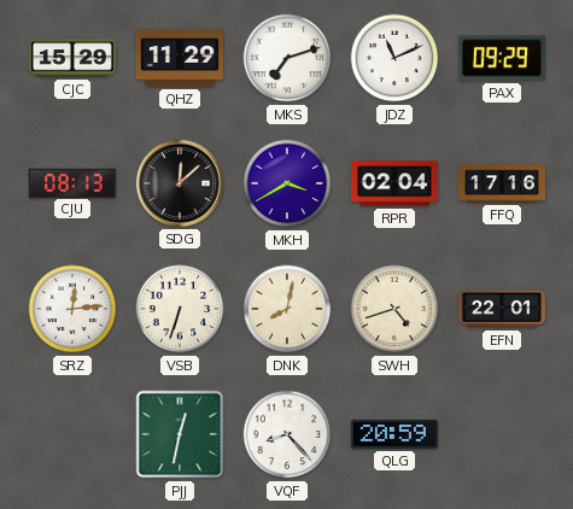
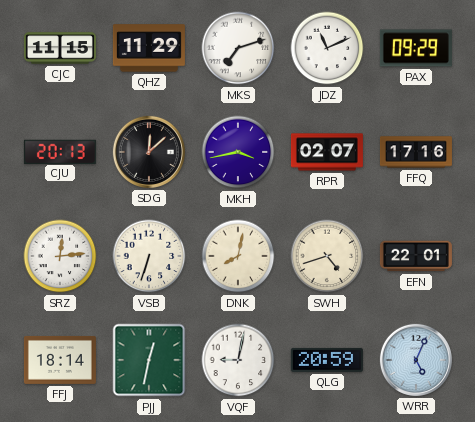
CJC: 15:29 -> 11:15 (60, 48)
CJU: 08:13 -> 20:13 (60, 151)
MKH: 3:40 -> 3:43 (238, 152)
RPR: 02:04 -> 02:07 (327, 152)
FFJ: none -> 18:14 (60, 360)
VQF: 8:23 -> 9:02 (238, 360)
WRR: none -> 5:04 (416, 360)
